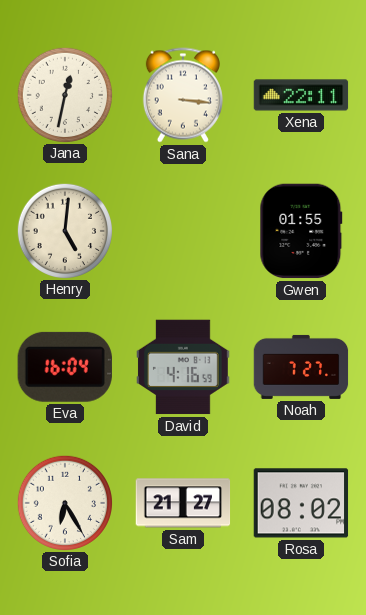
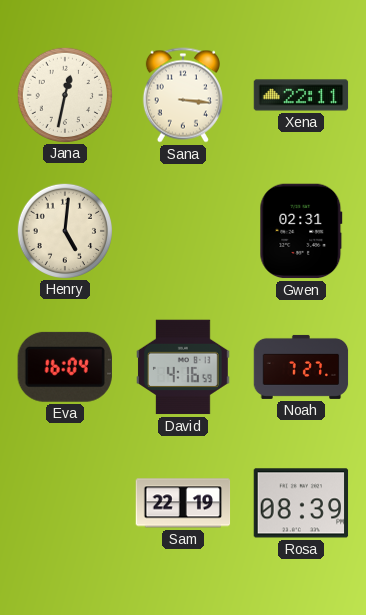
Gwen: 01:55 -> 02:31 (301, 231)
Sofia: 6:25 -> none (64, 502)
Sam: 21:27 -> 22:19 (183, 503)
Rosa: 08:02 -> 08:39 (301, 503)
